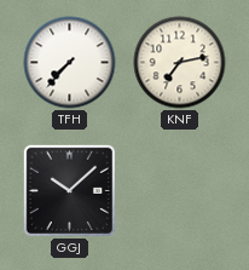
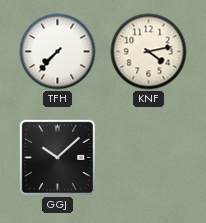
KNF: 7:13 -> 4:13 (149, 52)
